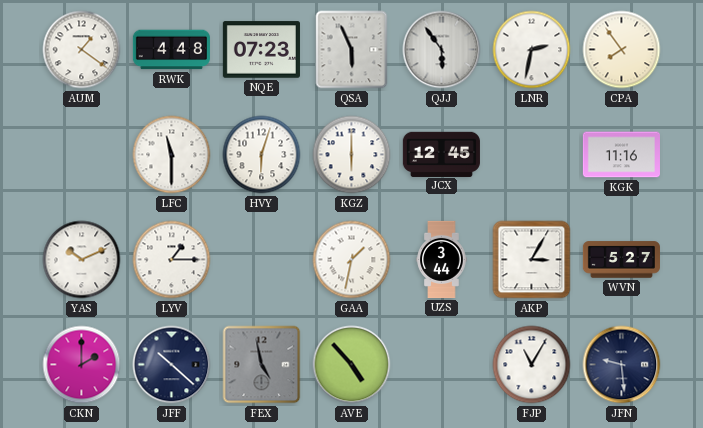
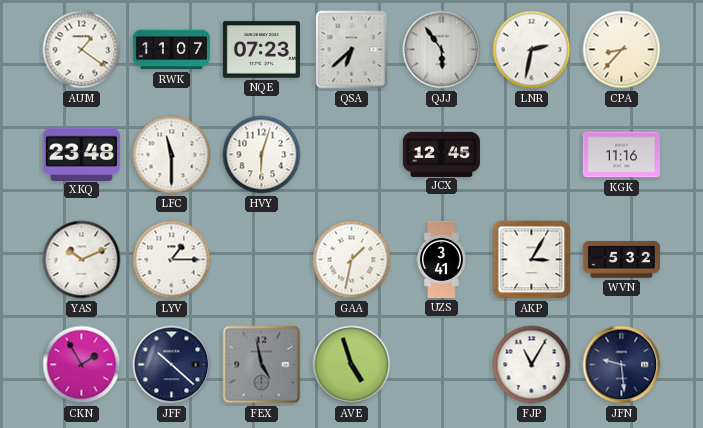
RWK: 4:48 -> 11:07 (171, 50)
QSA: 5:56 -> 6:38 (352, 50)
CPA: 7:54 -> 8:37 (622, 50)
XKQ: none -> 23:48 (81, 154)
KGZ: 6:00 -> none (352, 155)
UZS: 3:44 -> 3:41 (442, 259)
WVN: 5:27 -> 5:32 (621, 260)
CKN: 2:00 -> 1:55 (82, 365)
AVE: 4:53 -> 4:57 (352, 365)
